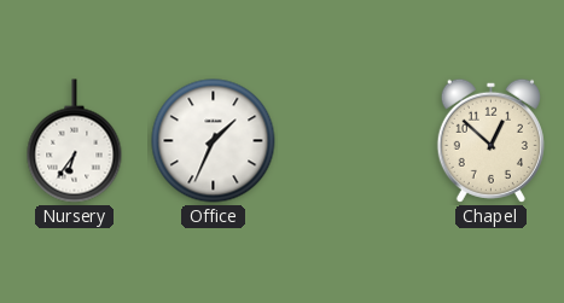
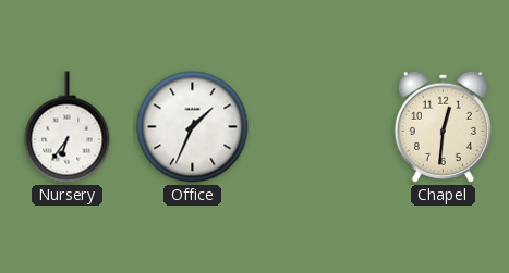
Chapel: 12:52 -> 12:31 (443, 126)
